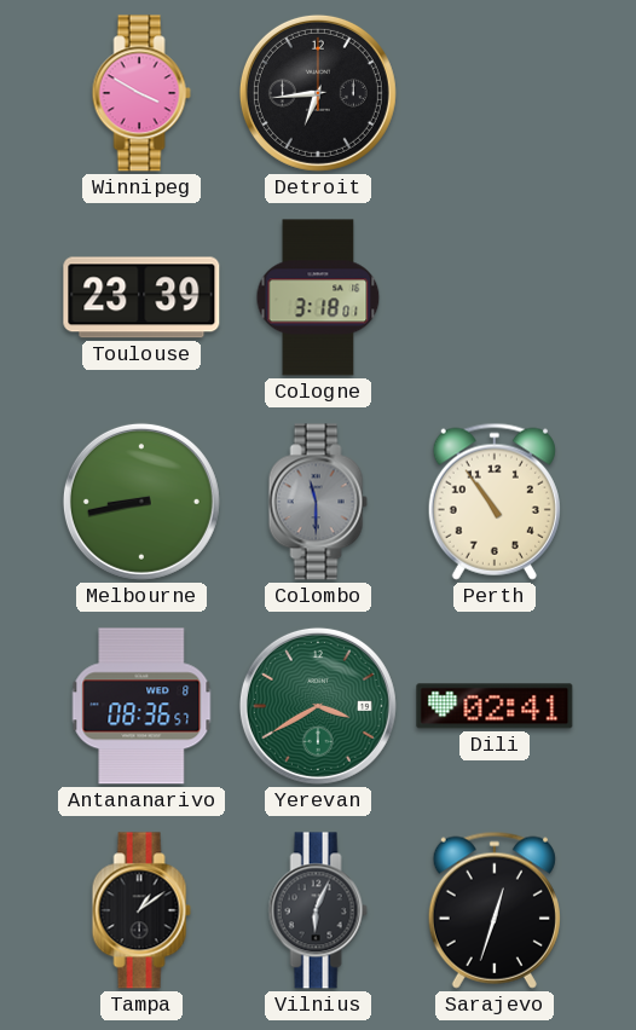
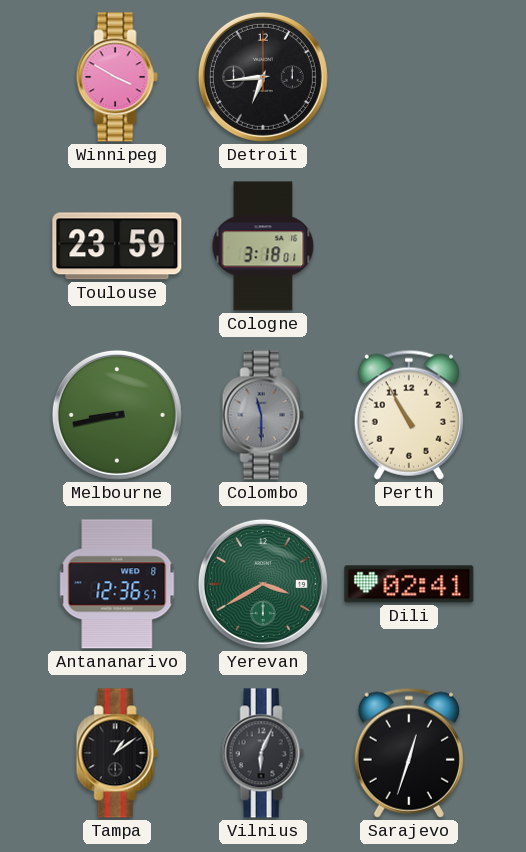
Toulouse: 23:39 -> 23:59 (117, 246)
Perth: 10:54 -> 10:55 (409, 415)
Antananarivo: 08:36 -> 12:36 (117, 584)
